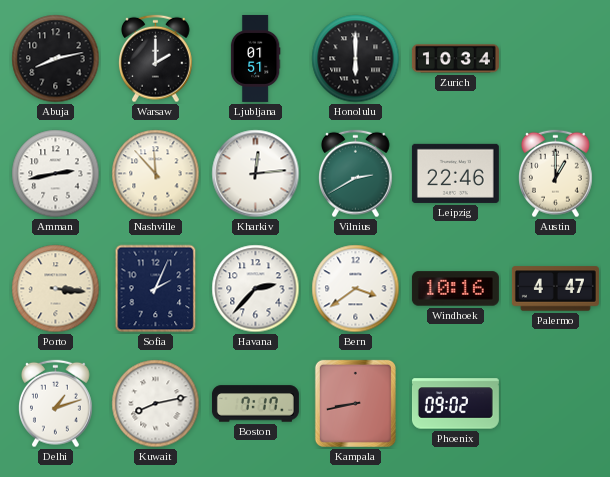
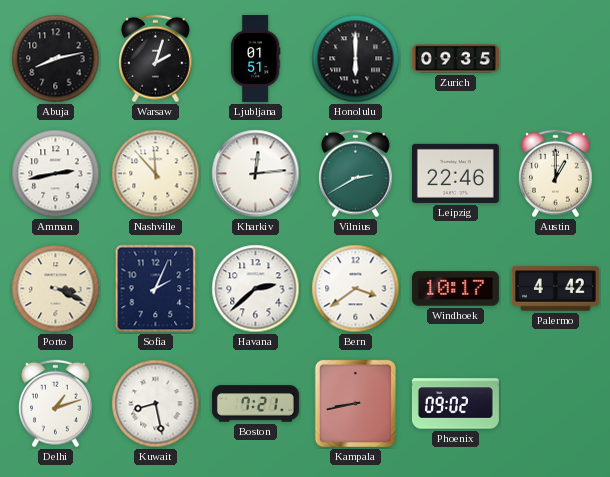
Warsaw: 2:00 -> 2:03 (156, 59)
Zurich: 10:34 -> 09:35 (455, 59)
Porto: 3:16 -> 3:19 (56, 289)
Havana: 2:37 -> 2:38 (256, 289)
Windhoek: 10:16 -> 10:17 (455, 289)
Palermo: 4:47 -> 4:42 (555, 289)
Kuwait: 8:13 -> 8:28 (156, 404)
Boston: 7:17 -> 7:21 (255, 404)
